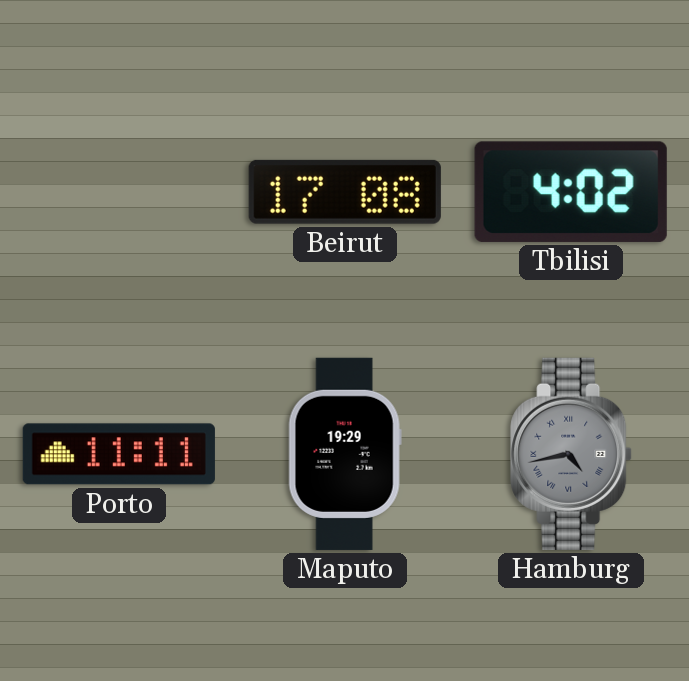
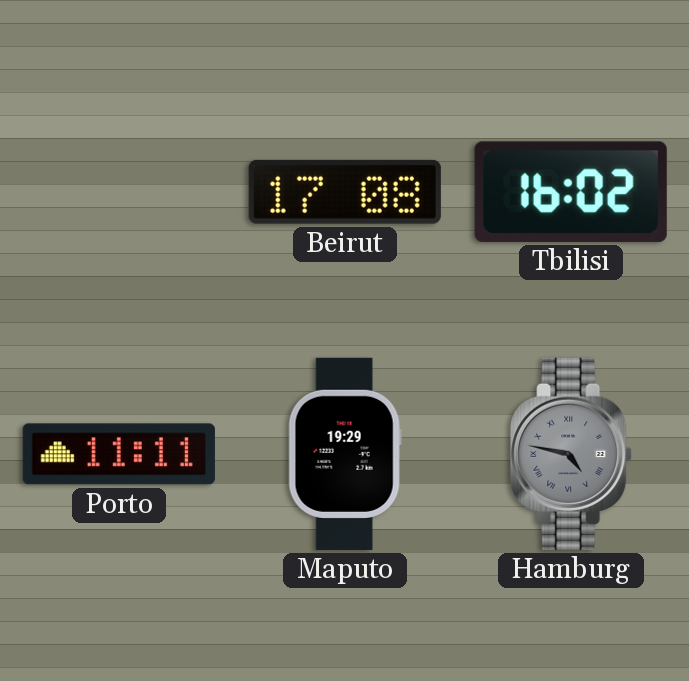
Tbilisi: 4:02 -> 16:02 (571, 192)
Hamburg: 4:43 -> 4:47 (571, 454)
